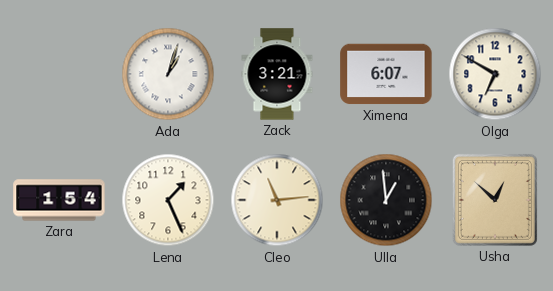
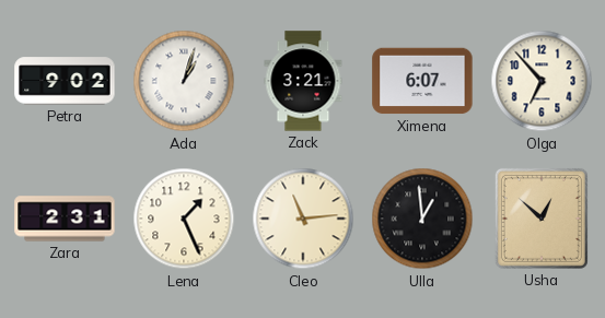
Petra: none -> 9:02 (65, 81)
Olga: 6:50 -> 6:53 (542, 81)
Zara: 1:54 -> 2:31 (65, 219)
